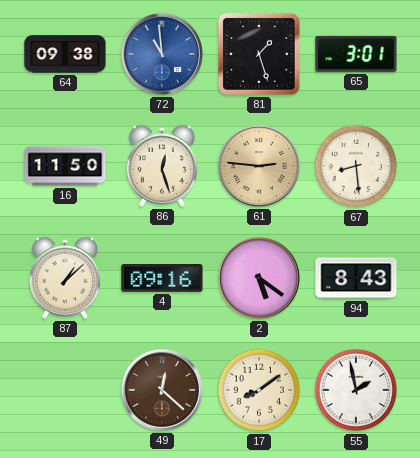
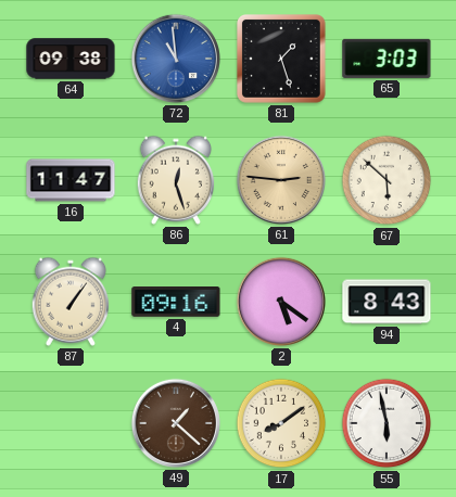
65: 3:01 -> 3:03 (387, 59)
16: 11:50 -> 11:47 (71, 180)
67: 8:29 -> 5:52 (387, 180)
87: 1:08 -> 1:06 (71, 302)
49: 12:22 -> 1:22 (176, 423)
55: 1:58 -> 5:58 (387, 423)
